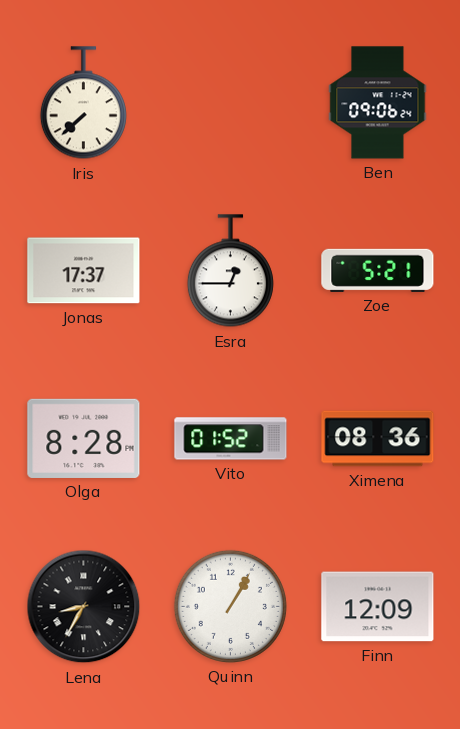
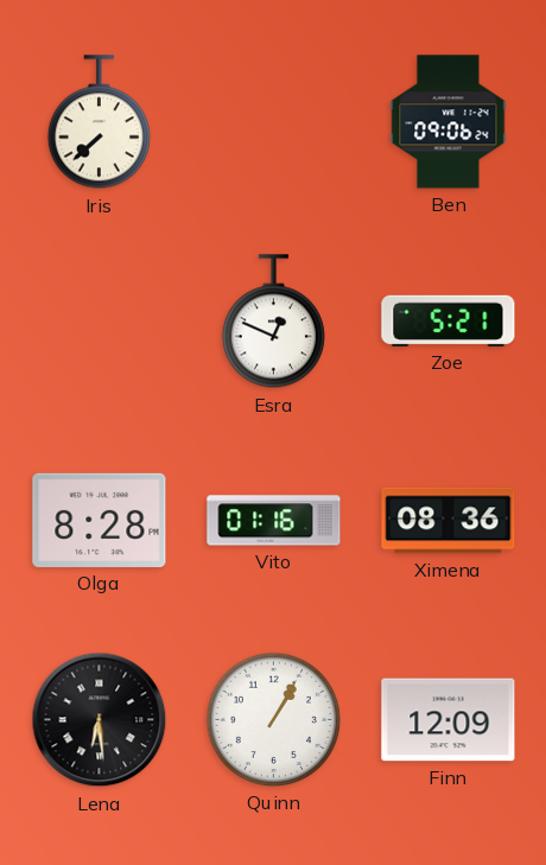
Jonas: 17:37 -> none (84, 271)
Esra: 12:45 -> 12:49 (273, 322)
Vito: 01:52 -> 01:16 (274, 521)
Lena: 8:35 -> 6:29 (100, 720)
